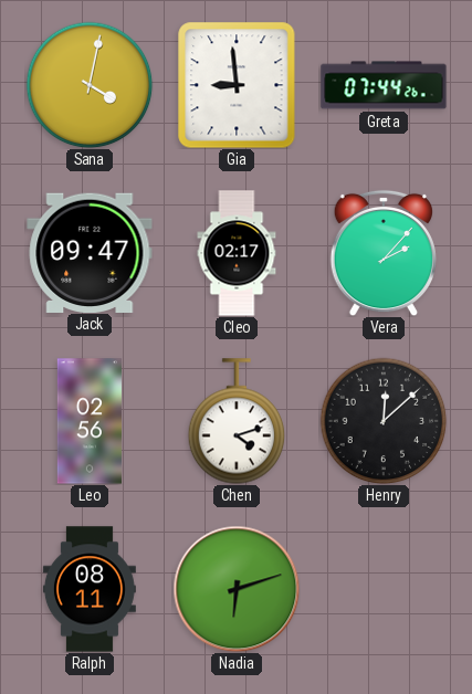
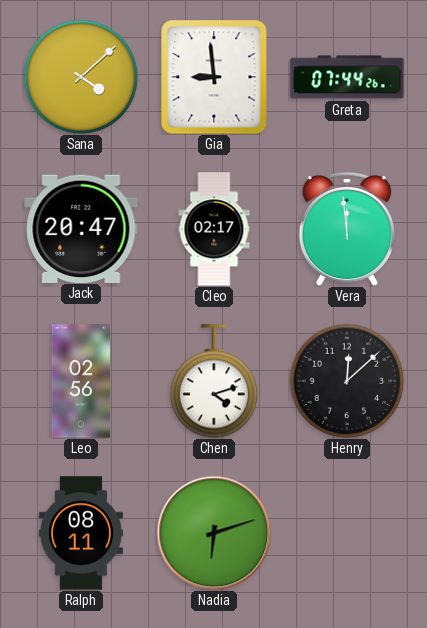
Sana: 4:02 -> 4:08 (81, 77)
Jack: 09:47 -> 20:47 (81, 228)
Vera: 2:07 -> 11:59 (347, 229)
